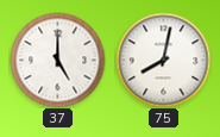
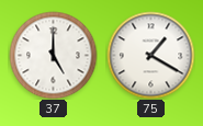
75: 8:02 -> 1:20 (150, 55)
